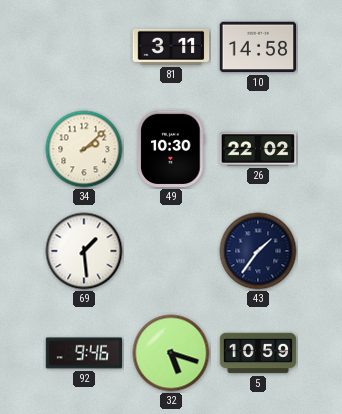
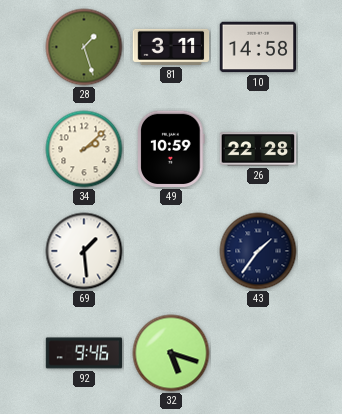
28: none -> 1:27 (84, 47)
49: 10:30 -> 10:59 (171, 149)
26: 22:02 -> 22:28 (258, 149)
5: 10:59 -> none (258, 353)
